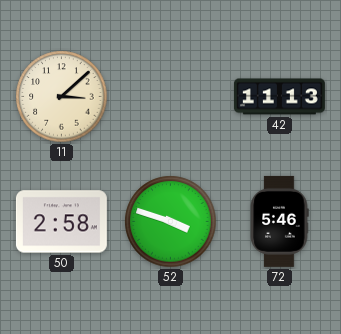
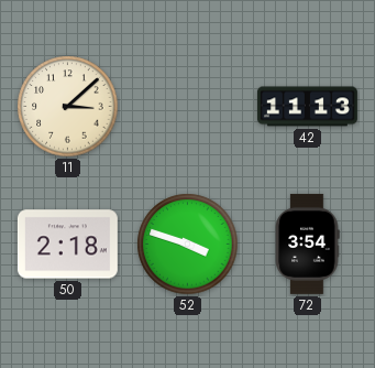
50: 2:58 -> 2:18 (67, 245)
72: 5:46 -> 3:54 (307, 243)
